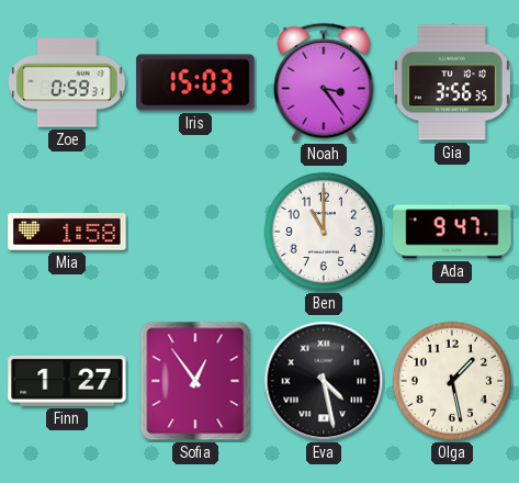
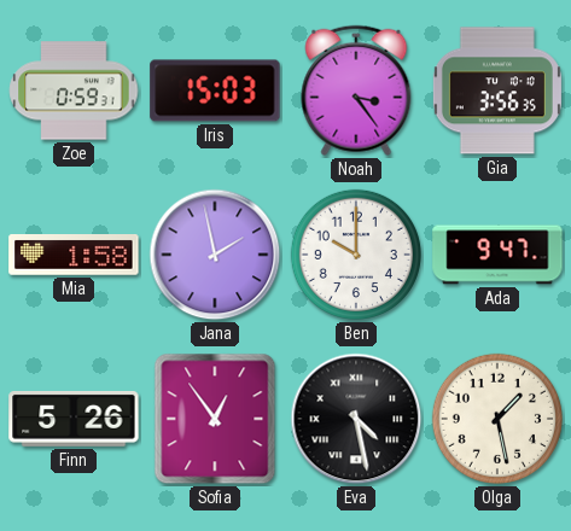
Jana: none -> 1:58 (215, 255)
Ben: 11:00 -> 10:00 (356, 255)
Finn: 1:27 -> 5:26 (74, 419)
